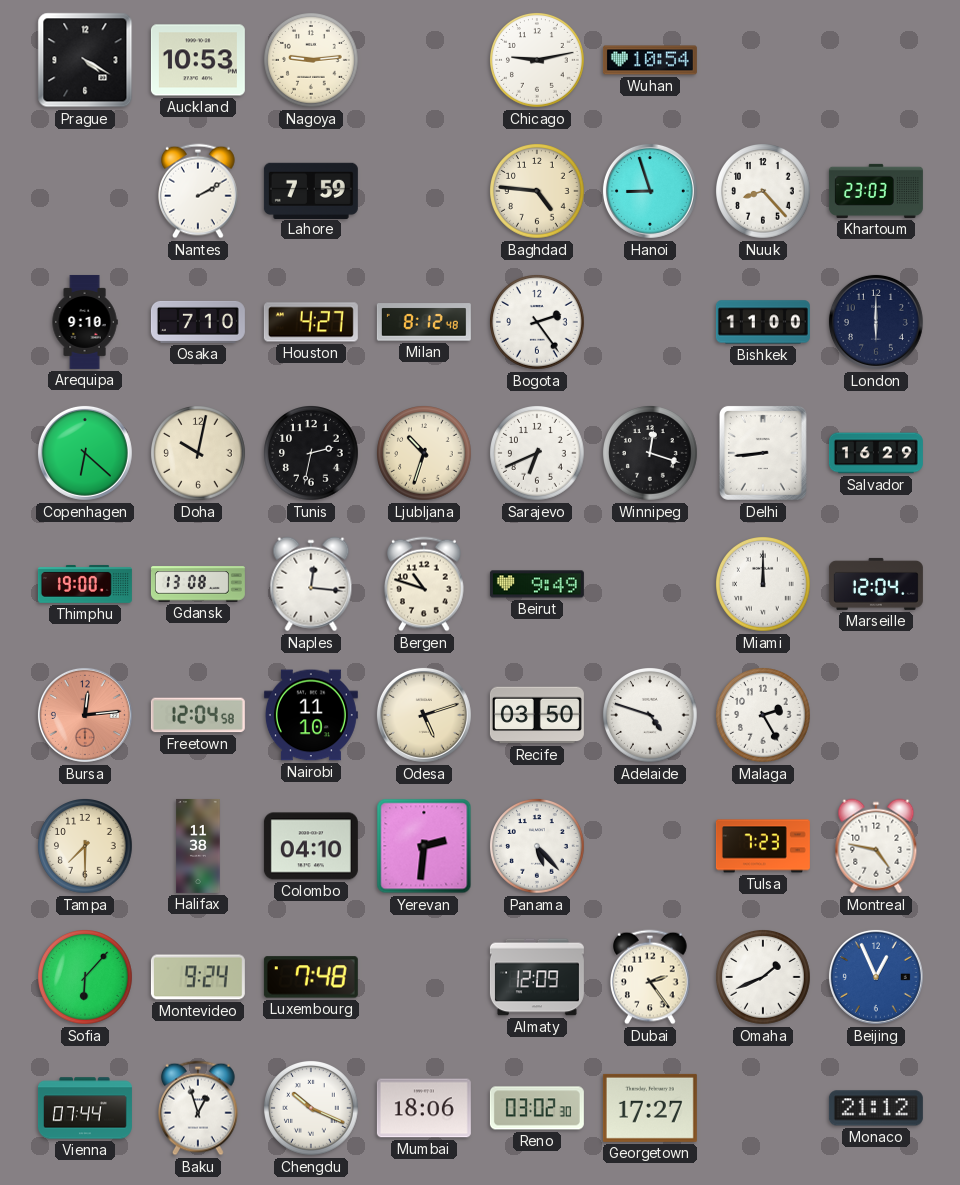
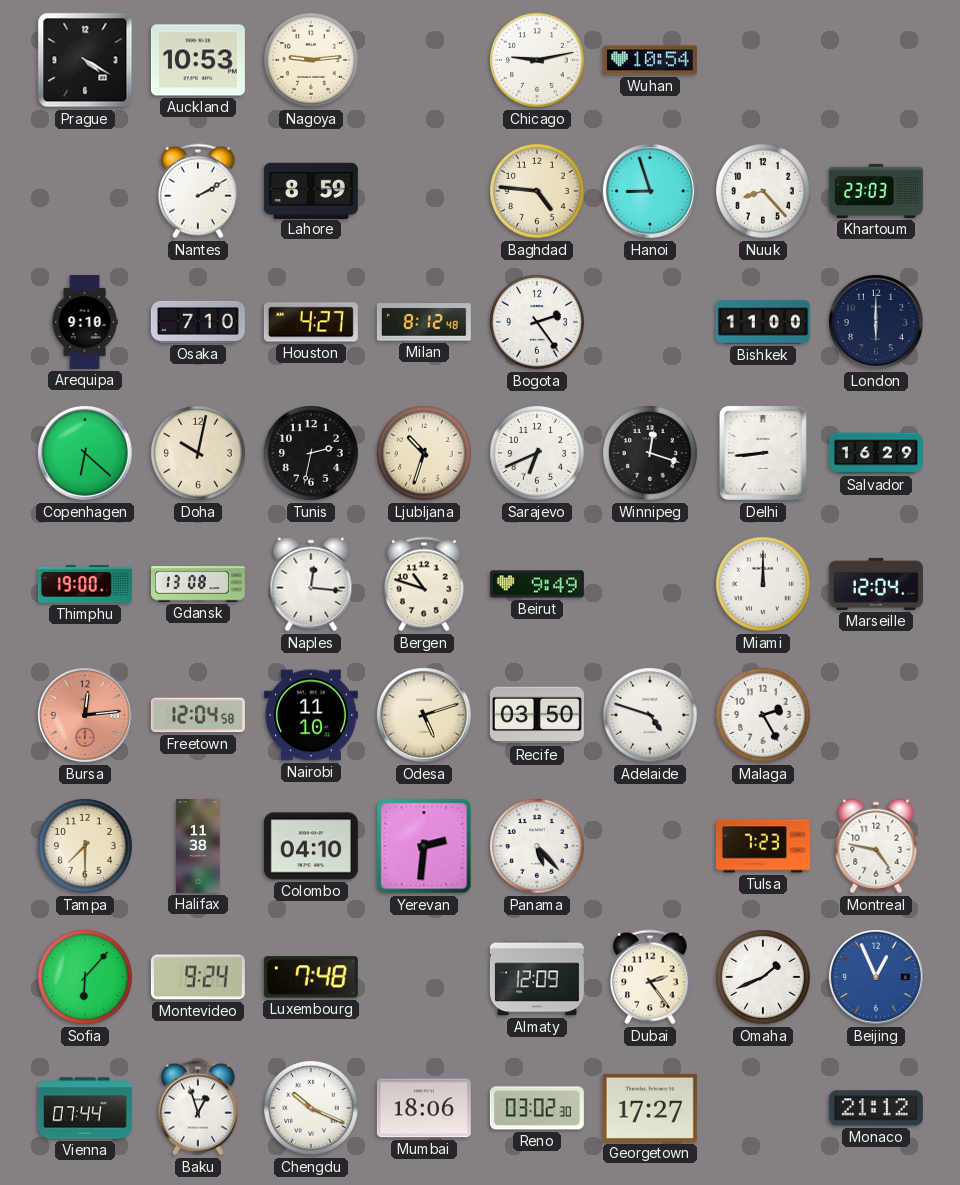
Lahore: 7:59 -> 8:59 (311, 190)
